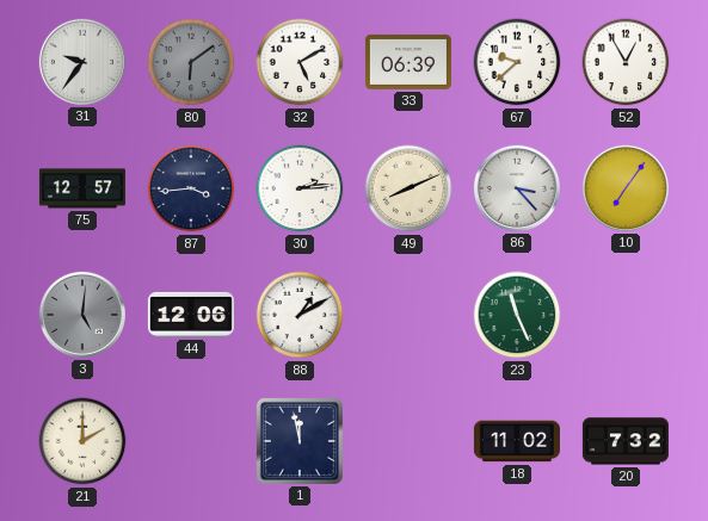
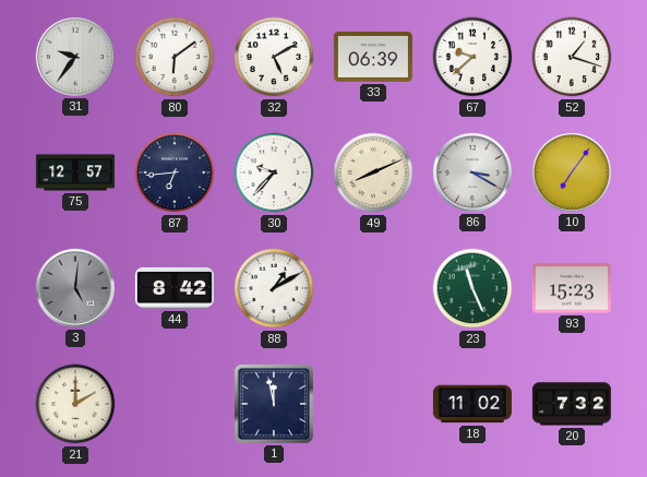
80 dial: grey -> white (175, 57)
52: 12:55 -> 1:18 (572, 57)
87: 3:44 -> 6:44 (175, 172)
30: 2:14 -> 9:37 (274, 172)
86: 3:23 -> 3:20 (472, 172)
44: 12:06 -> 8:42 (175, 288)
93: none -> 15:23 (572, 288)
